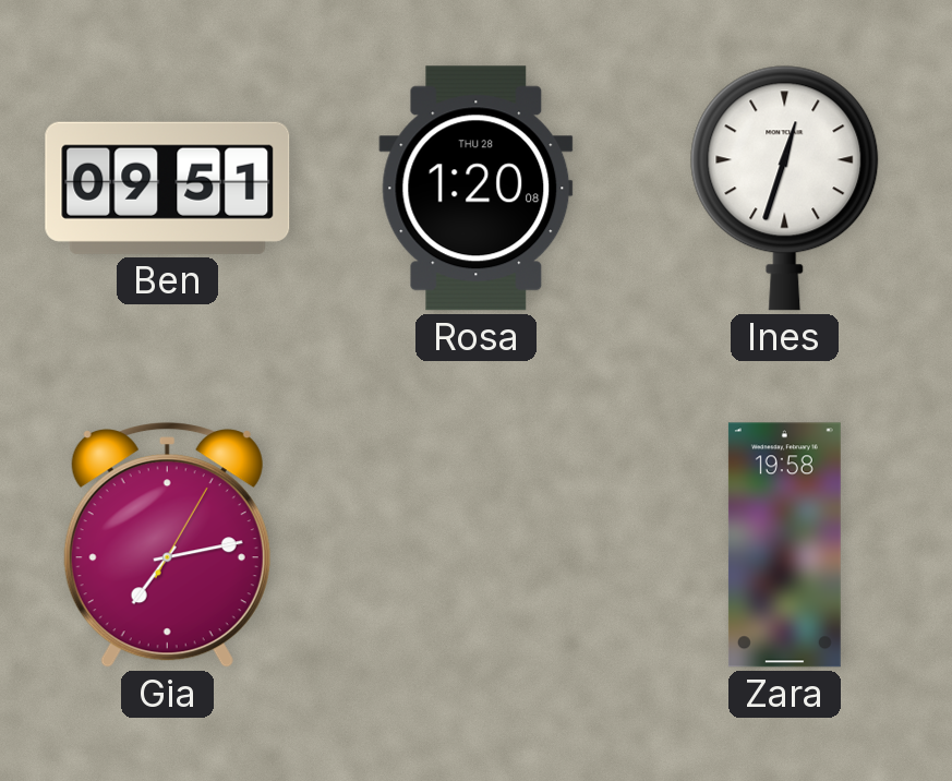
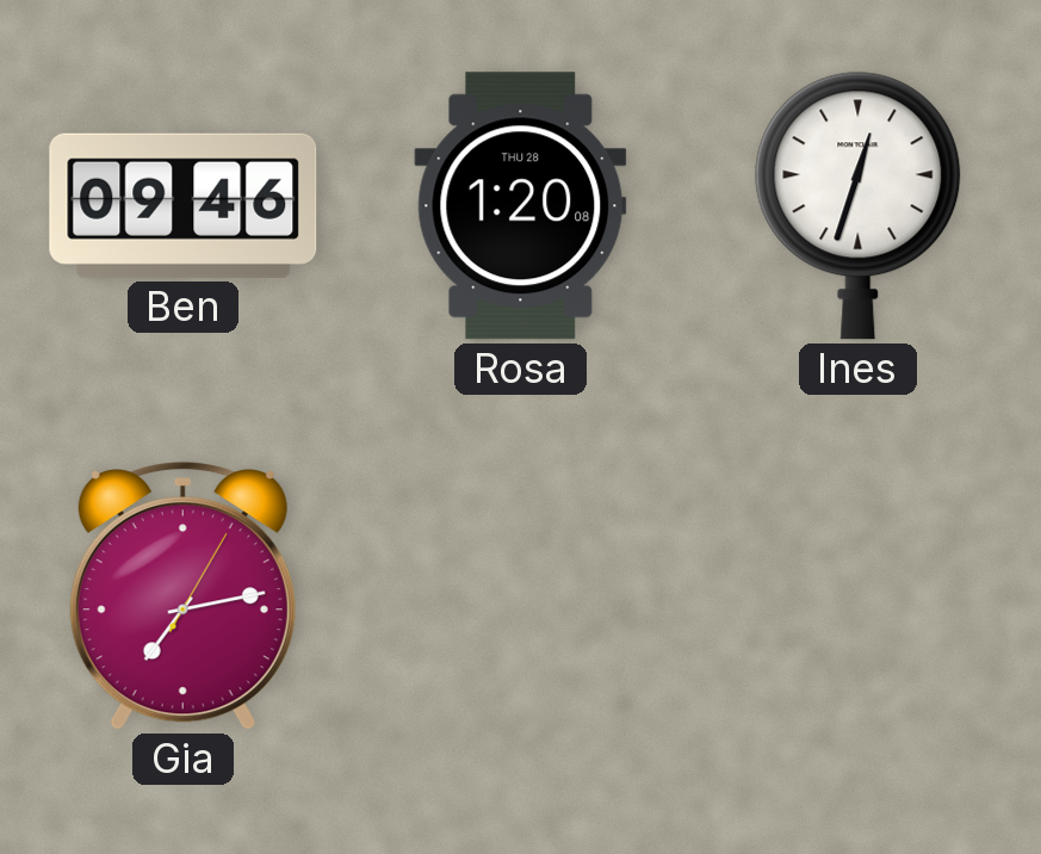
Ben: 09:51 -> 09:46 (184, 205)
Zara: 19:58 -> none (784, 545)
